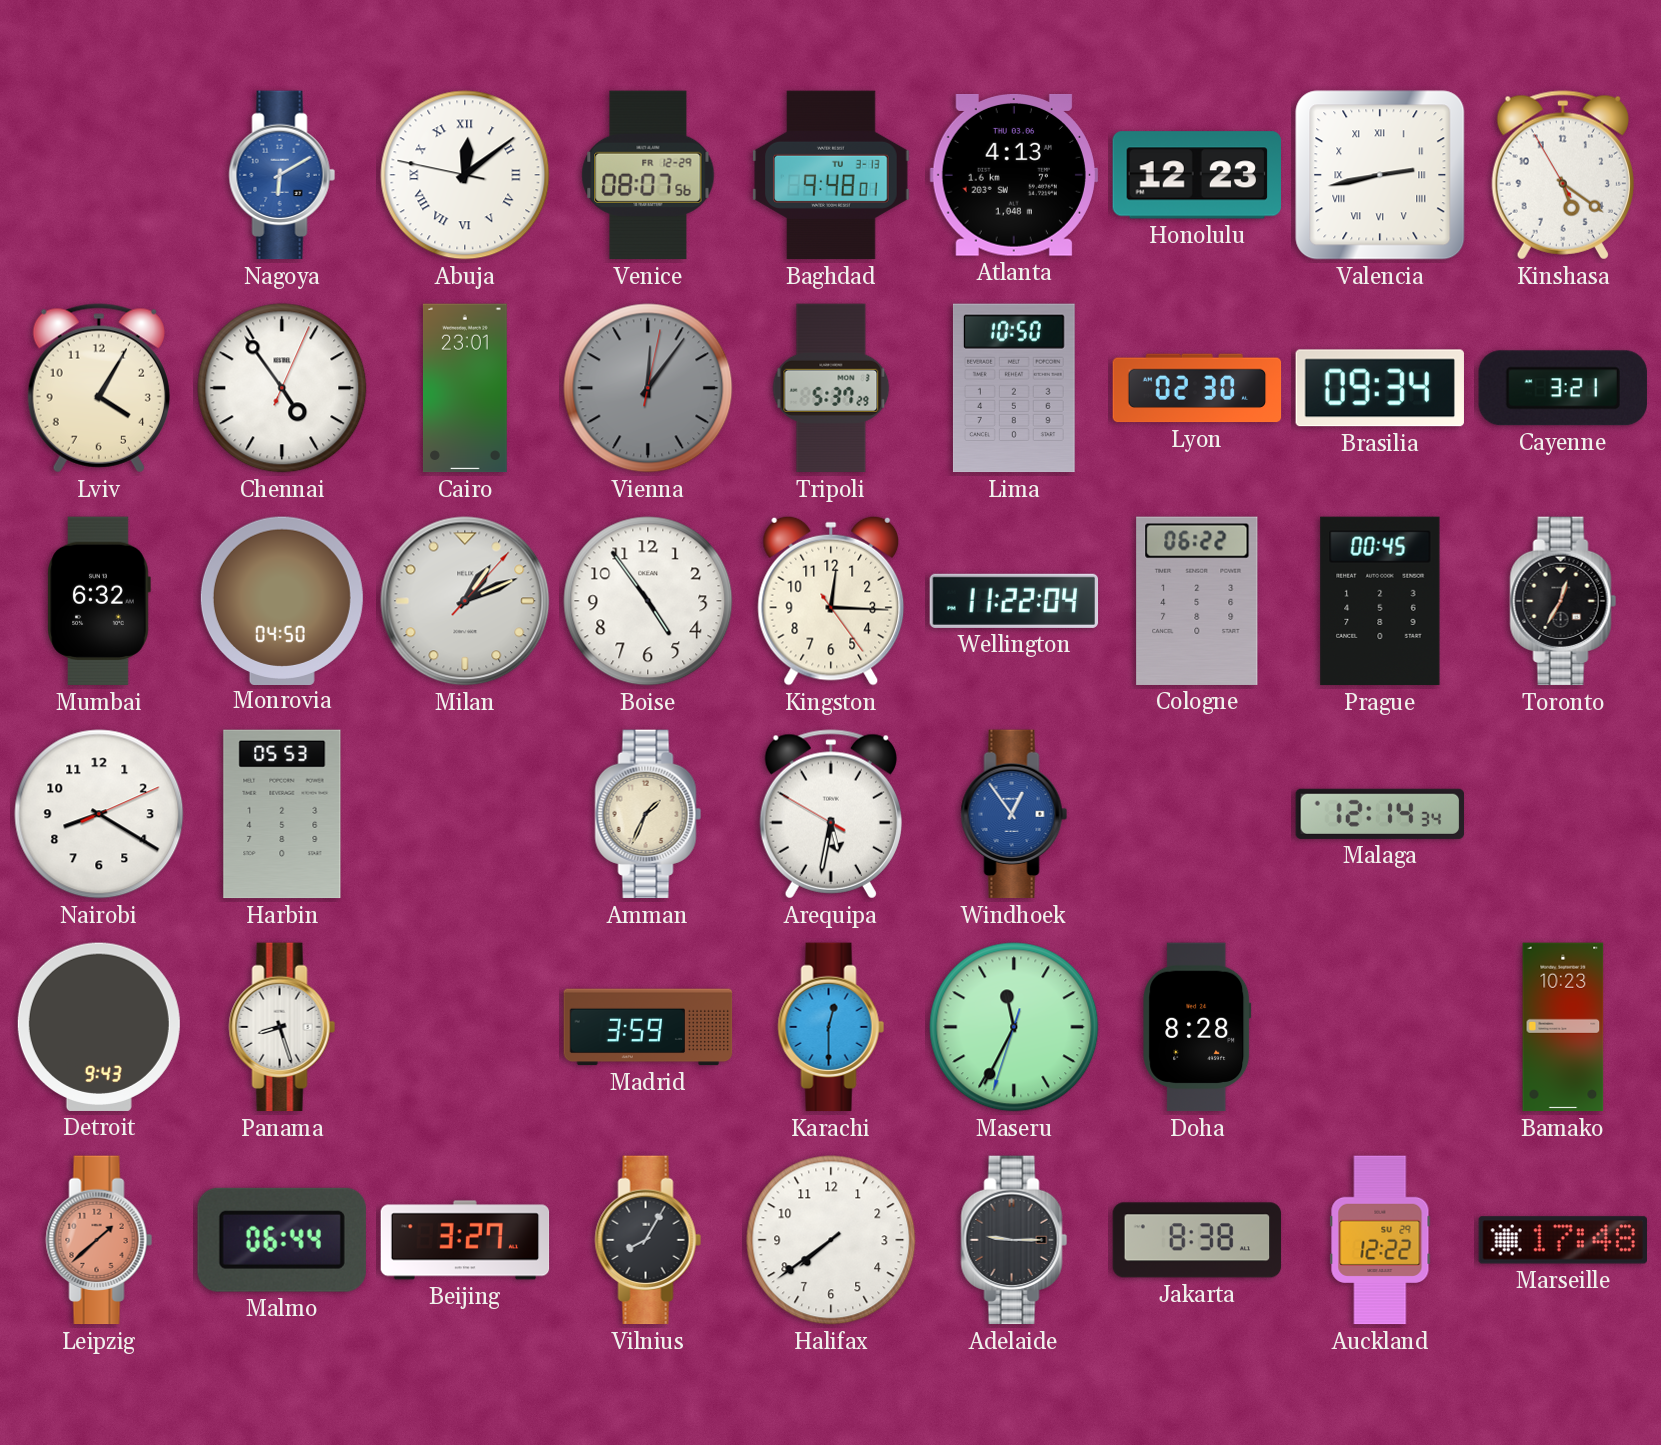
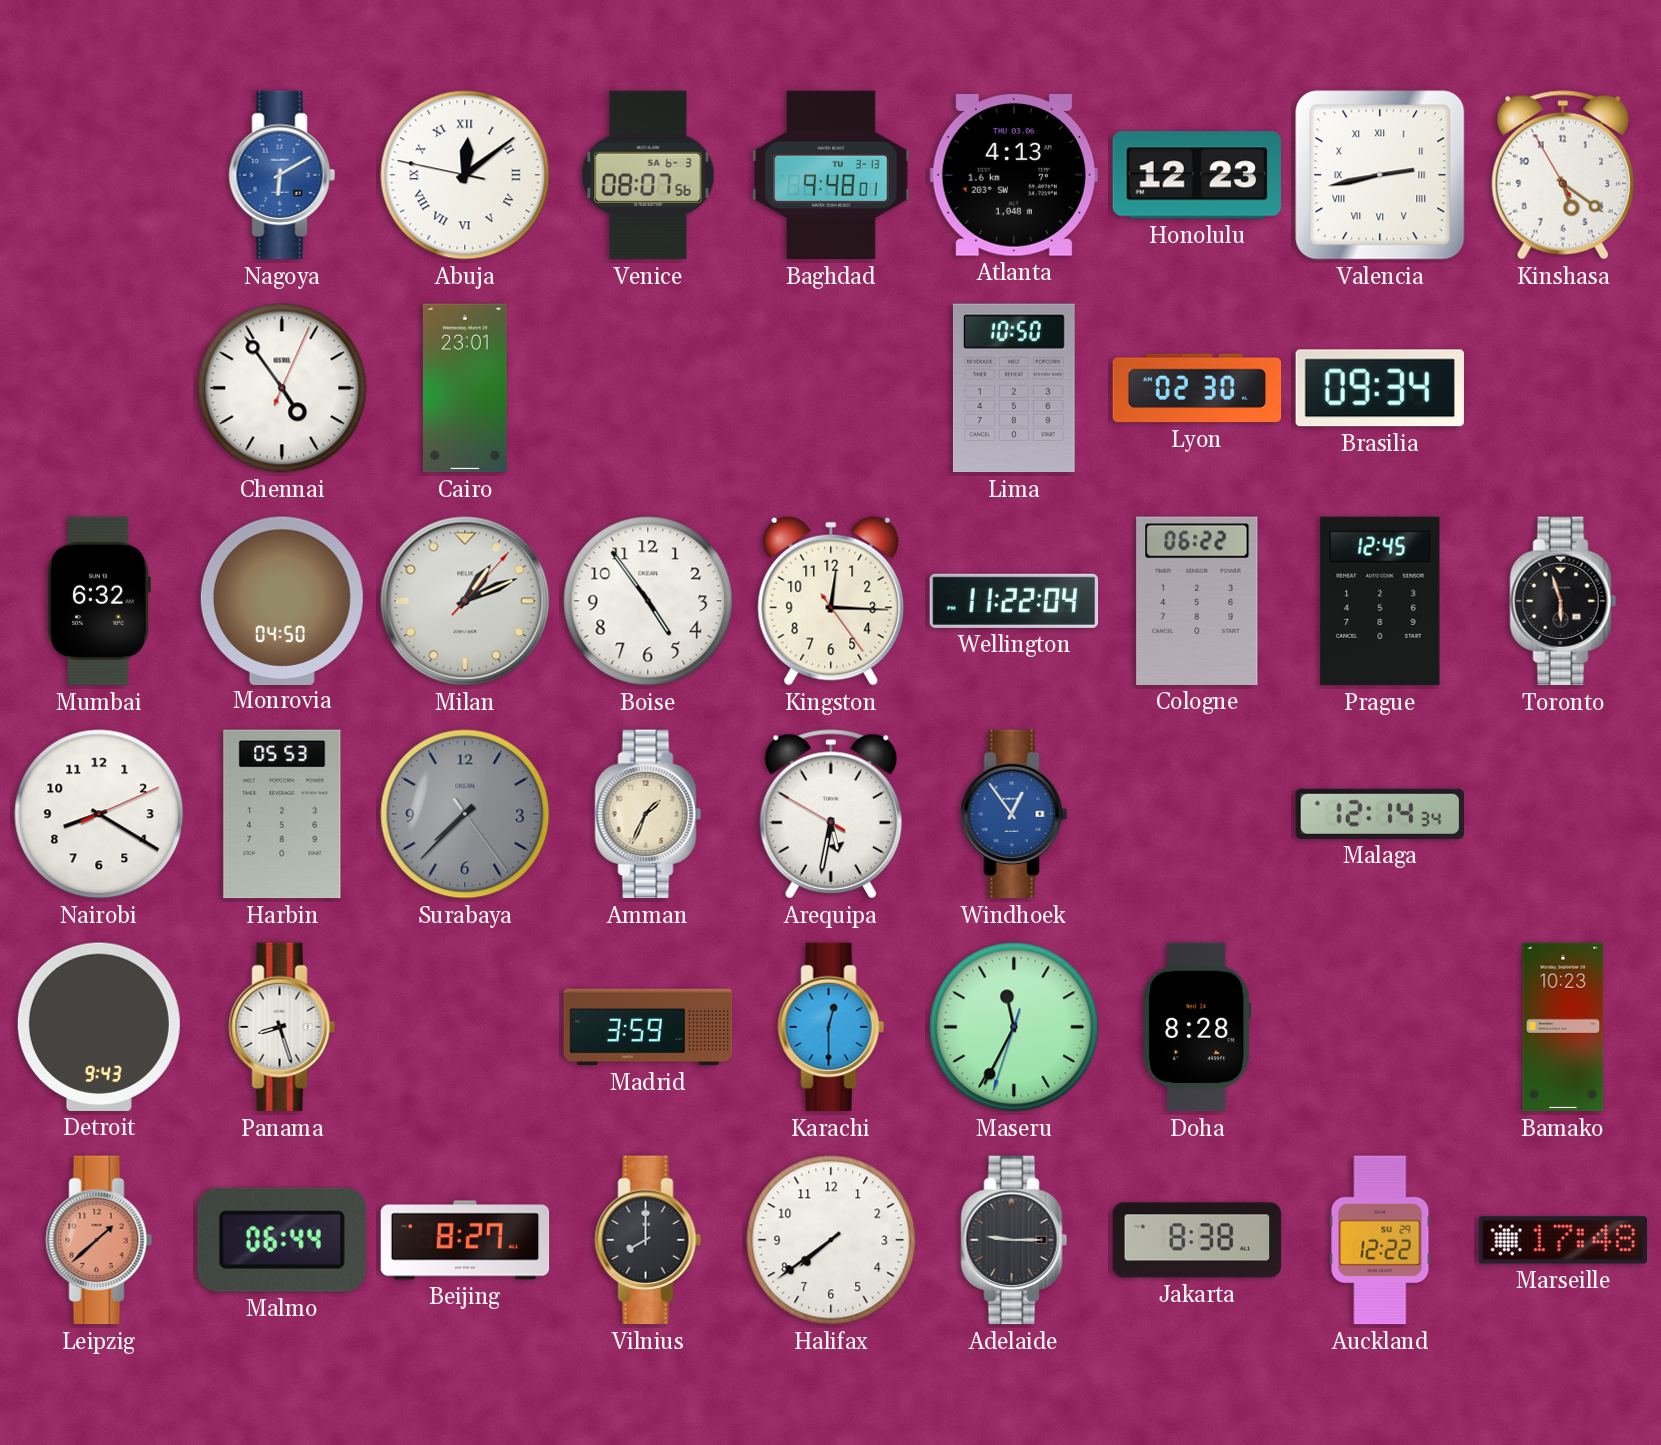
Venice date: FR 12-29 -> SA 6-3 (648, 175)
Lviv: 4:05 -> none (99, 388)
Vienna: 12:06 -> none (648, 388)
Tripoli: 5:37 -> none (831, 388)
Cayenne: 3:21 -> none (1563, 388)
Prague: 00:45 -> 12:45 (1380, 601)
Toronto: 12:35 -> 5:57 (1563, 601)
Surabaya: none -> 7:37 (465, 814)
Beijing: 3:27 -> 8:27 (465, 1240)
Vilnius: 8:05 -> 8:00 (648, 1240)
